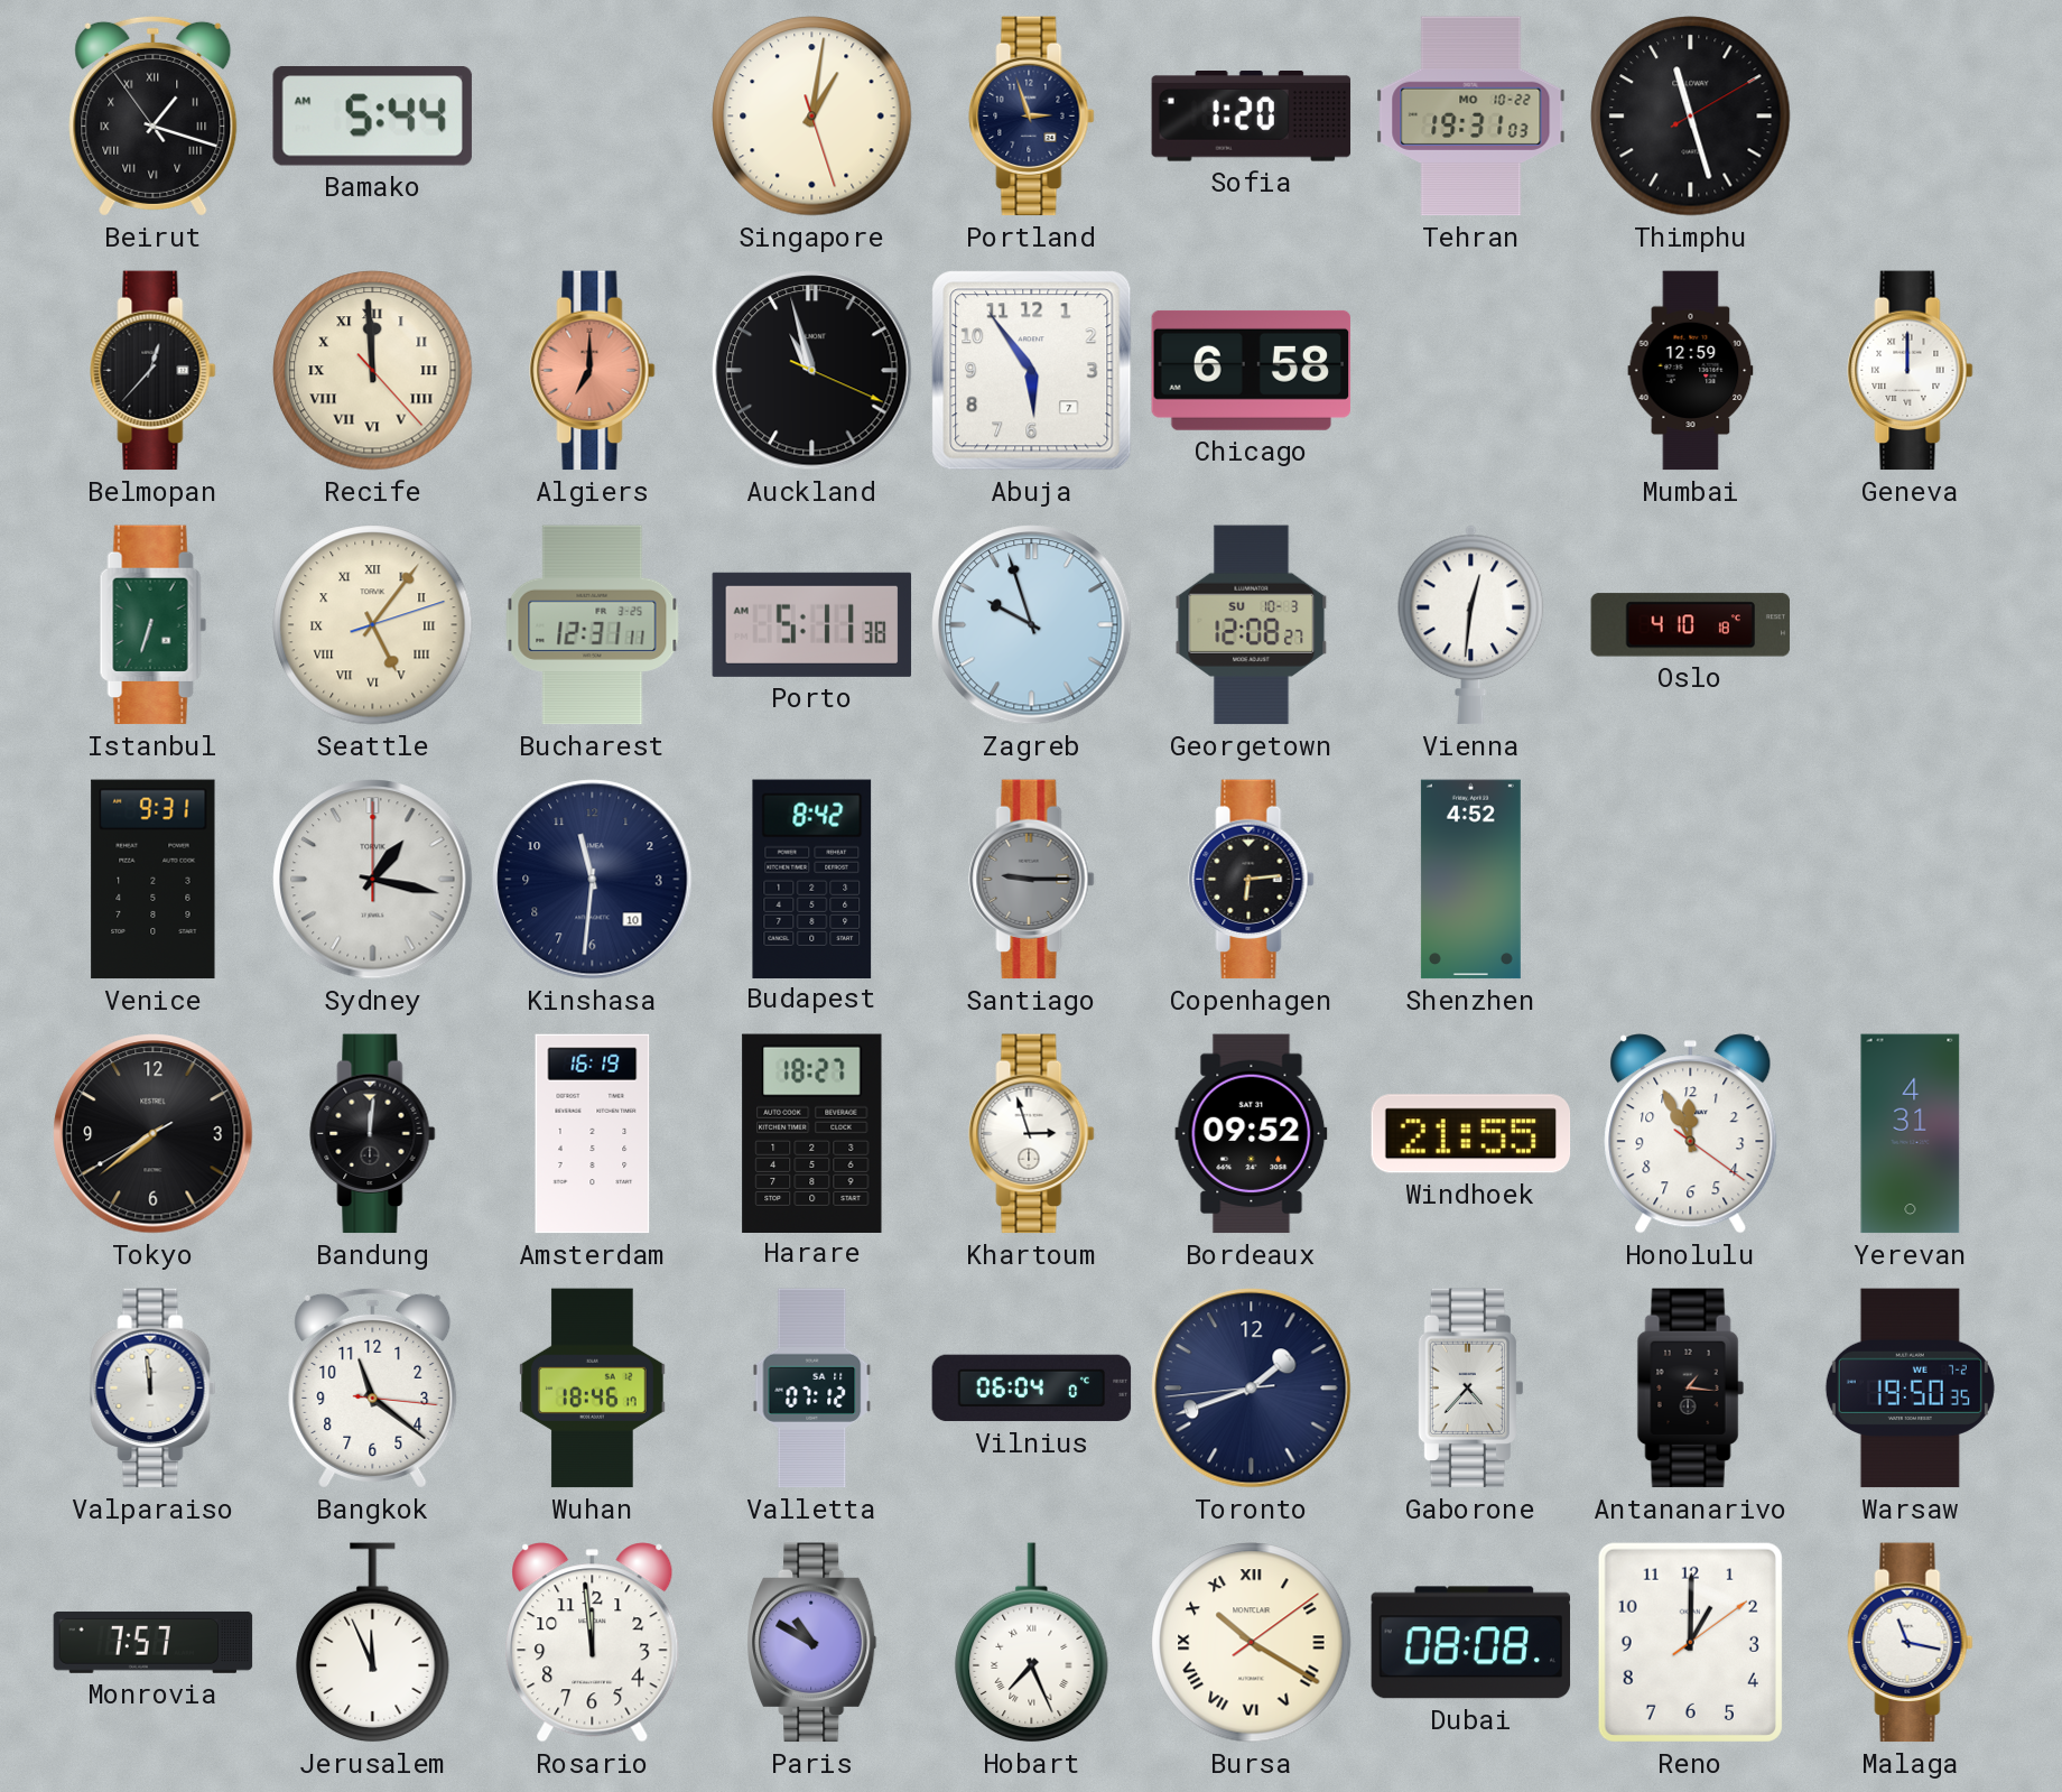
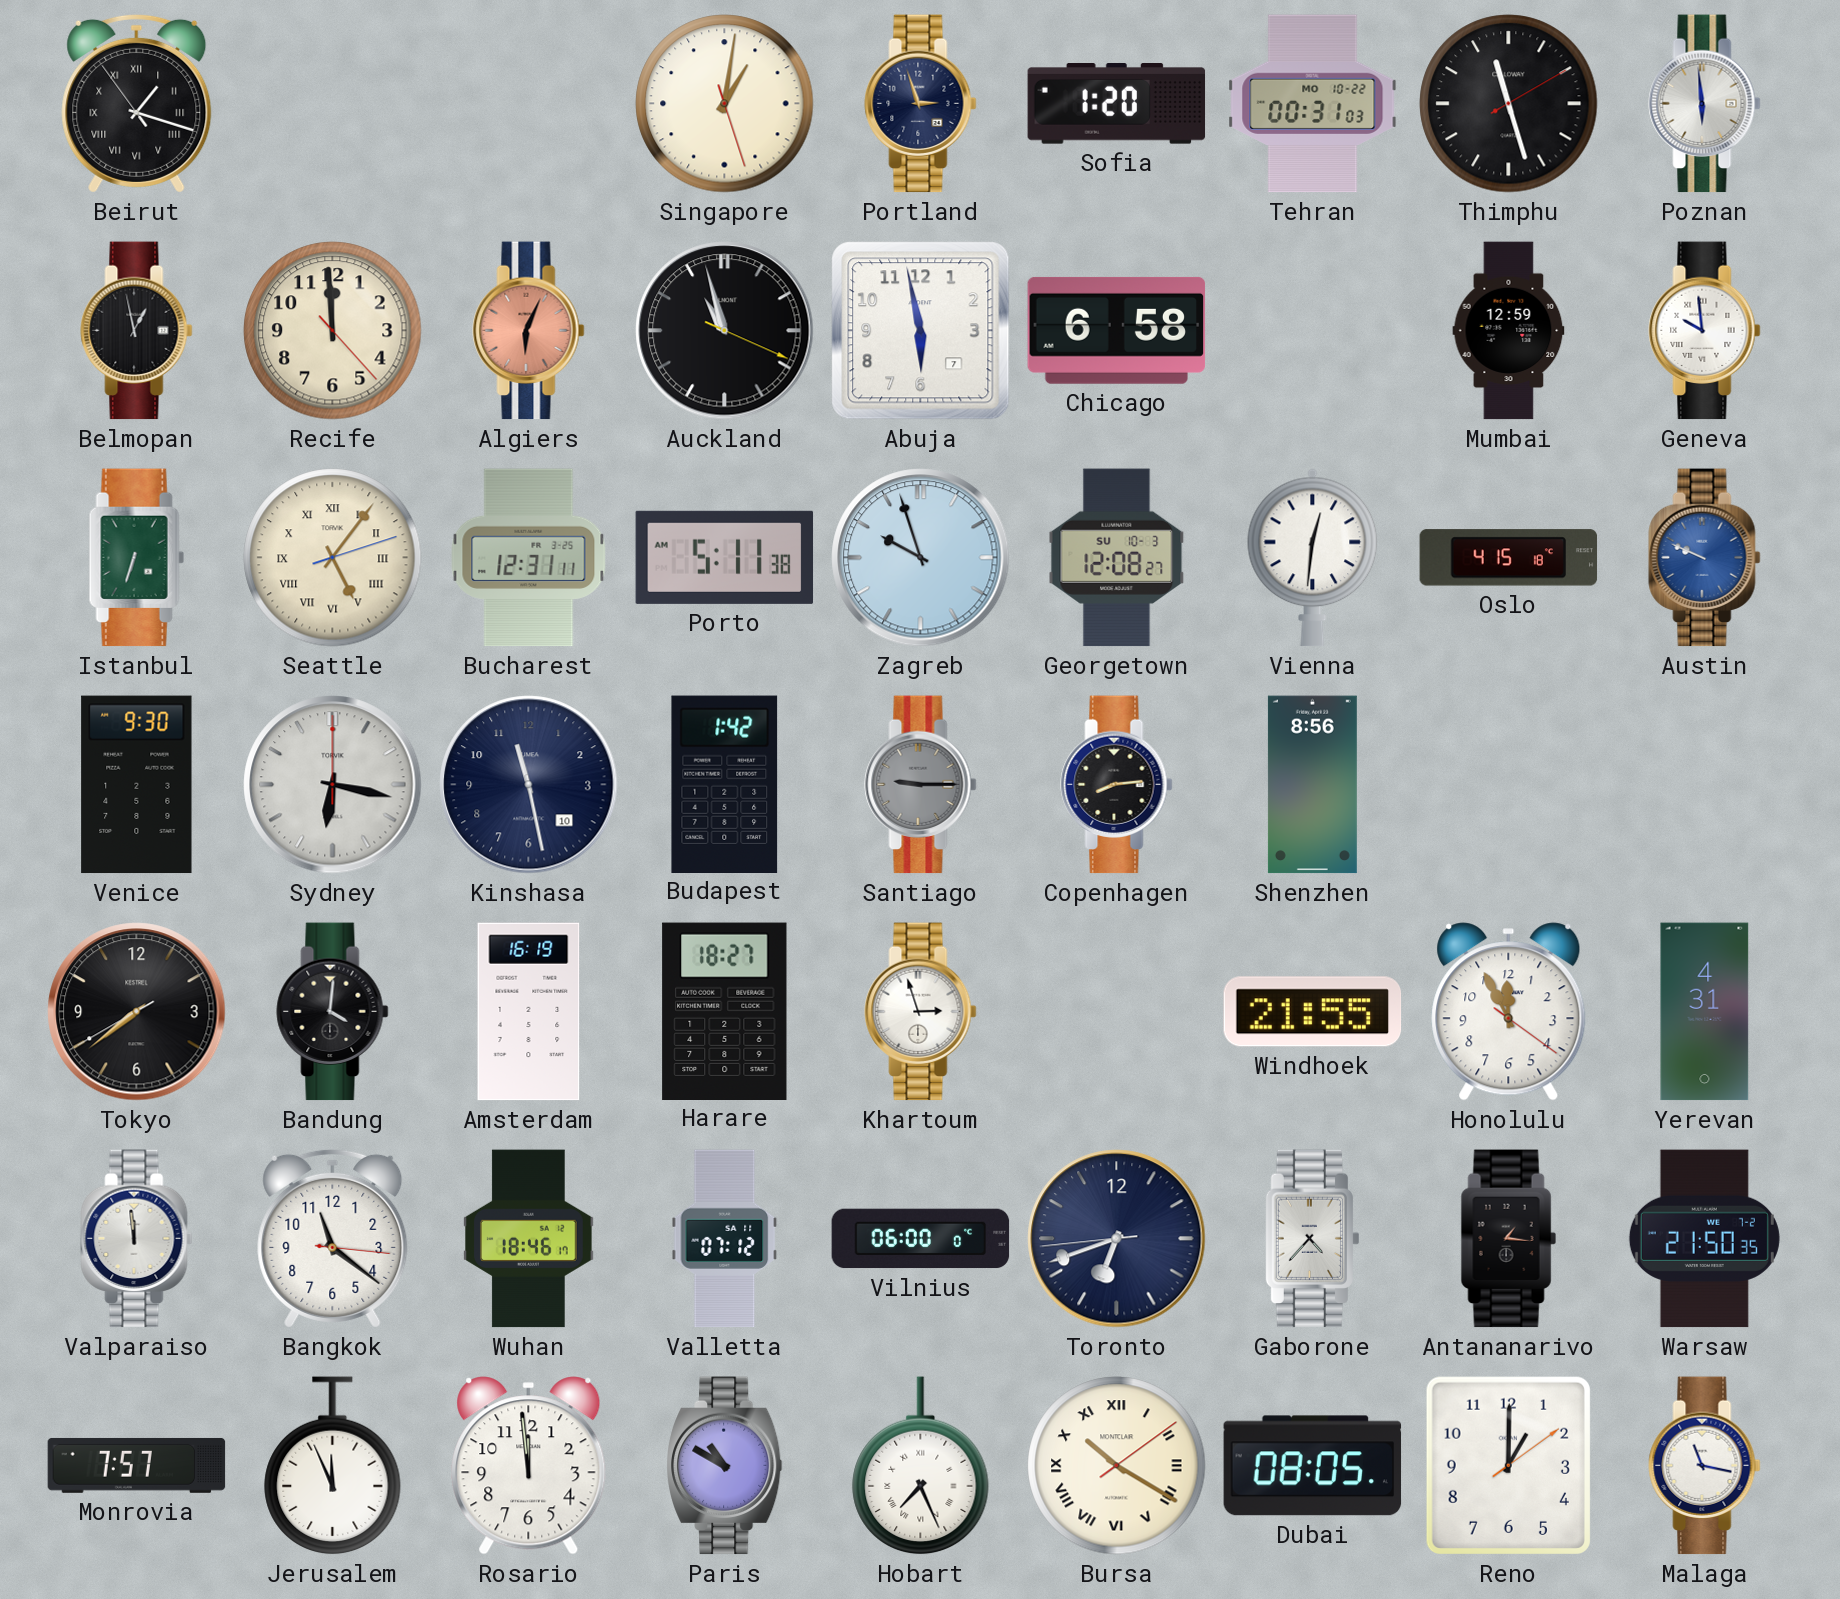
Bamako: 5:44 -> none (372, 117)
Tehran: 19:31 -> 00:31 (1313, 104)
Poznan: none -> 5:59 (1705, 104)
Belmopan: 12:37 -> 12:58 (137, 331)
Recife numerals: Roman -> Arabic (333, 331)
Algiers: 7:00 -> 6:04 (529, 331)
Abuja: 5:54 -> 5:58 (921, 331)
Geneva: 12:00 -> 9:59 (1705, 331)
Oslo: 4:10 -> 4:15 (1509, 558)
Austin: none -> 9:49 (1705, 558)
Venice: 9:31 -> 9:30 (137, 785)
Sydney: 1:17 -> 6:17 (333, 785)
Kinshasa: 11:31 -> 11:28 (529, 785)
Budapest: 8:42 -> 1:42 (725, 784)
Copenhagen: 6:14 -> 8:14 (1117, 785)
Shenzhen: 4:52 -> 8:56 (1312, 785)
Bandung: 12:01 -> 4:01 (333, 1012)
Bordeaux: 09:52 -> none (1252, 1134)
Vilnius: 06:04 -> 06:00 (921, 1239)
Toronto: 1:41 -> 6:41 (1117, 1239)
Warsaw: 19:50 -> 21:50 (1704, 1239)
Dubai: 08:08 -> 08:05 (1313, 1466)
